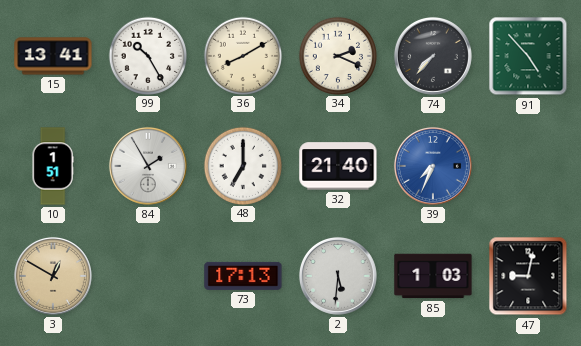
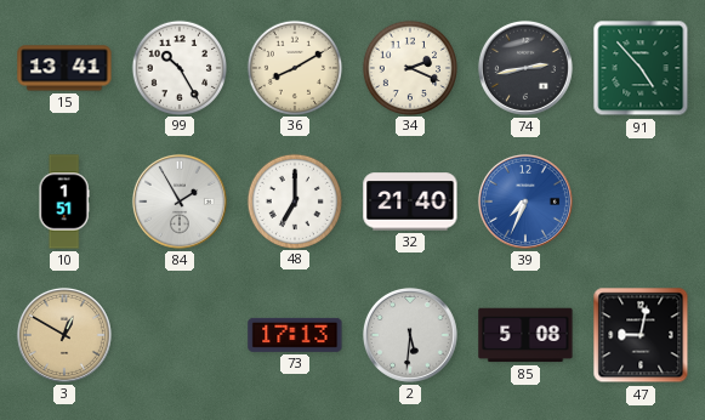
74: 7:37 -> 2:43 (525, 68)
85: 1:03 -> 5:08 (525, 335)
